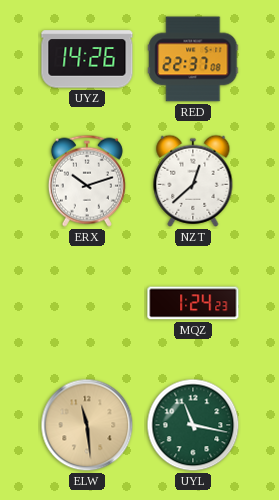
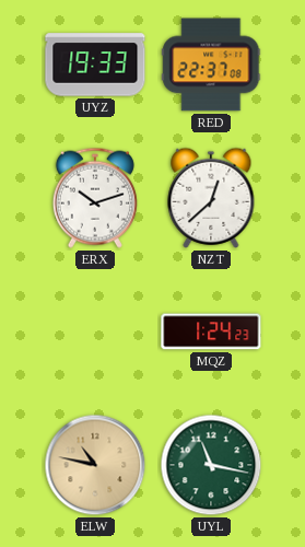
UYZ: 14:26 -> 19:33 (95, 65)
ELW: 11:29 -> 10:47 (95, 465)
